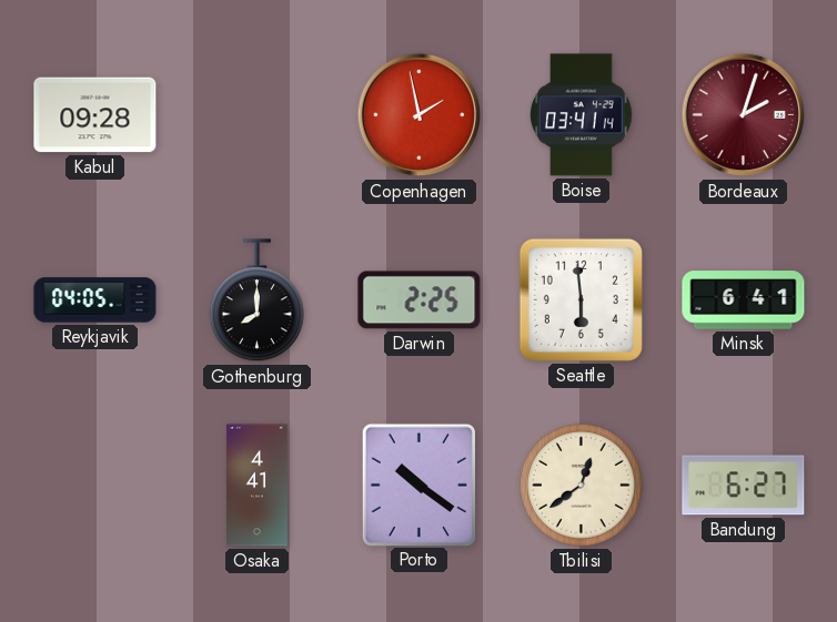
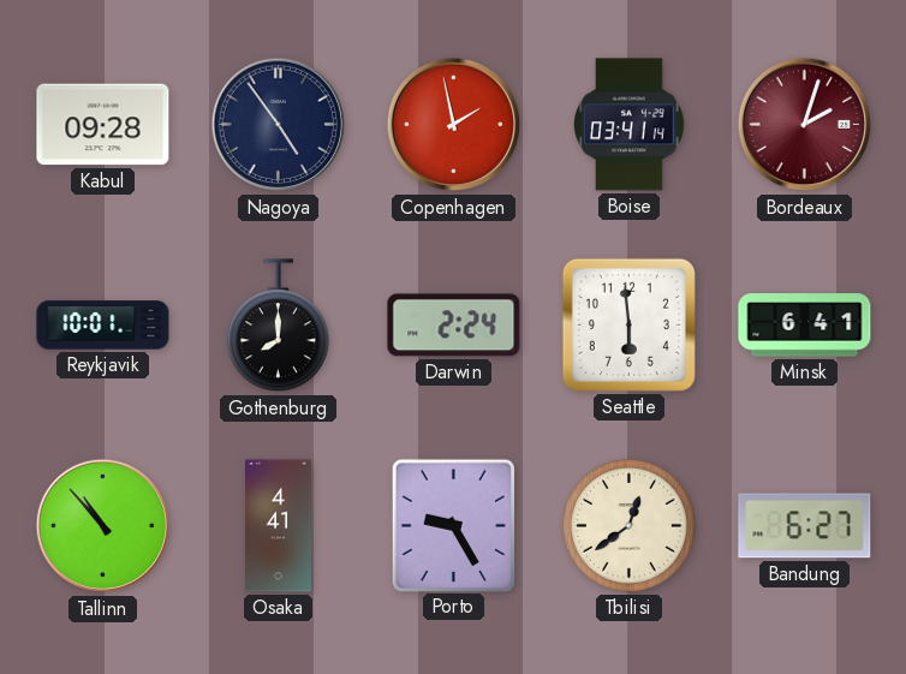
Nagoya: none -> 4:54 (279, 125)
Reykjavik: 04:05 -> 10:01 (103, 326)
Darwin: 2:25 -> 2:24 (454, 326)
Tallinn: none -> 10:53 (103, 526)
Porto: 10:21 -> 9:25 (453, 525)
